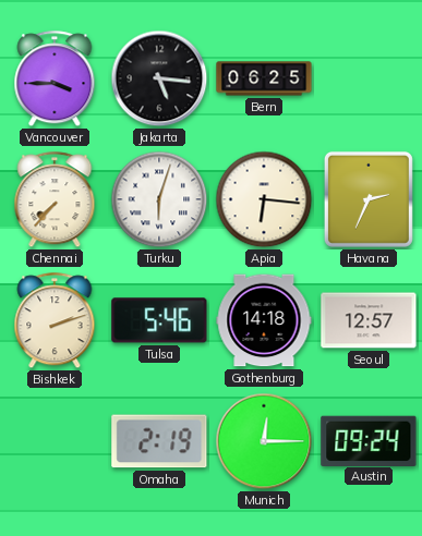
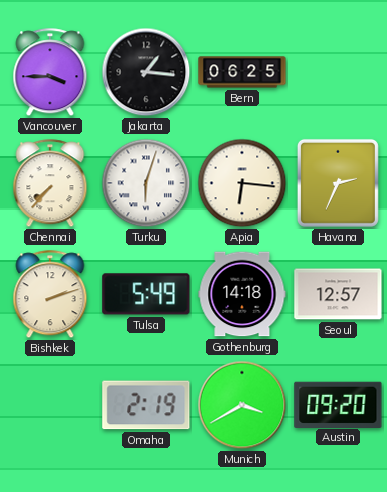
Jakarta: 5:16 -> 1:16 (146, 72)
Tulsa: 5:46 -> 5:49 (146, 294)
Munich: 12:15 -> 3:40 (242, 405)
Austin: 09:24 -> 09:20 (338, 404)
